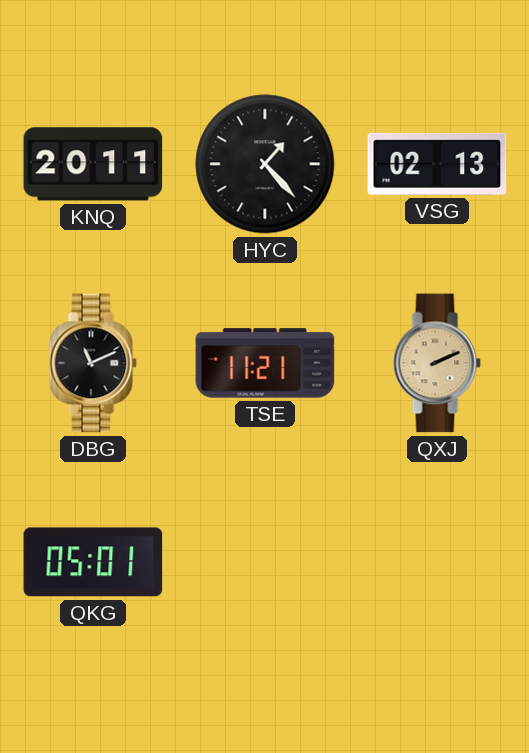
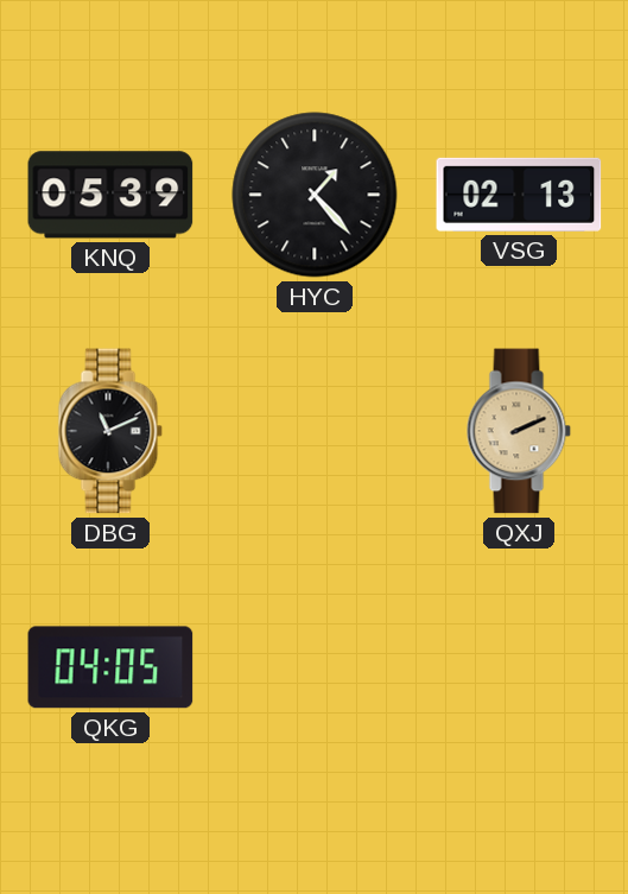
KNQ: 20:11 -> 05:39 (110, 195)
TSE: 11:21 -> none (265, 363)
QKG: 05:01 -> 04:05 (110, 667)
